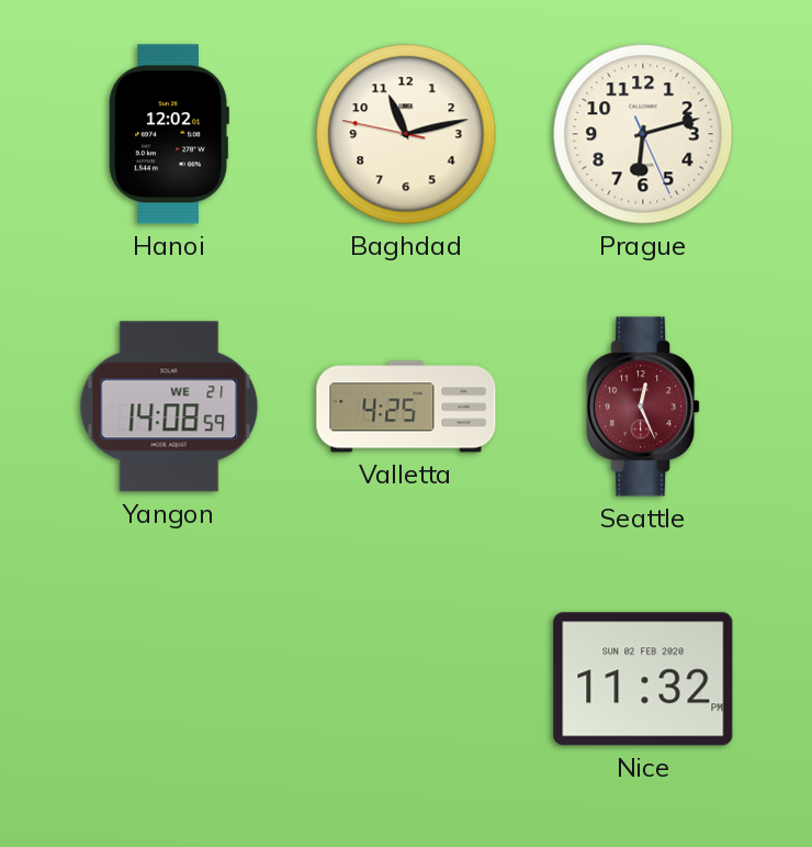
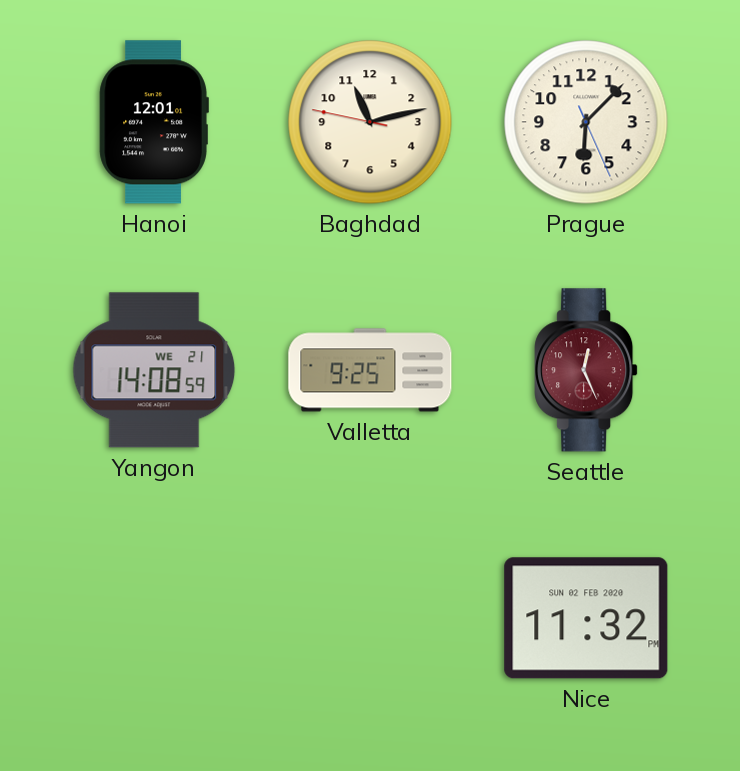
Hanoi: 12:02 -> 12:01 (154, 122)
Prague: 6:12 -> 6:07 (586, 122)
Valletta: 4:25 -> 9:25 (370, 370)
